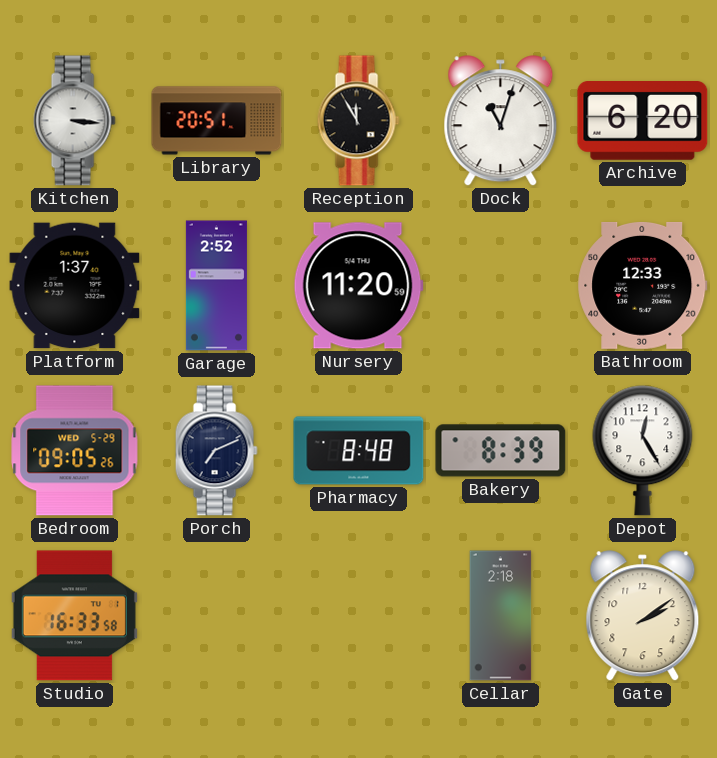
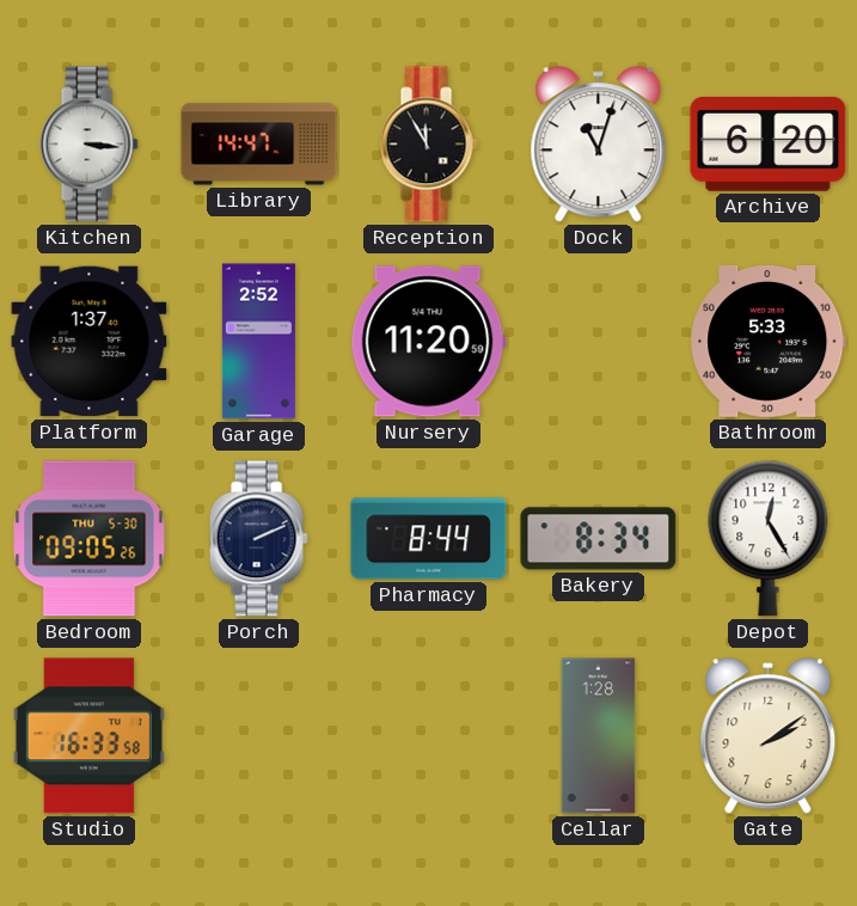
Library: 20:51 -> 14:47 (259, 145)
Bathroom: 12:33 -> 5:33 (769, 341)
Bedroom date: WED 5-29 -> THU 5-30 (90, 539)
Porch: 7:11 -> 2:11 (258, 539)
Pharmacy: 8:48 -> 8:44 (429, 539)
Bakery: 8:39 -> 8:34 (599, 539)
Cellar: 2:18 -> 1:28 (599, 736)
